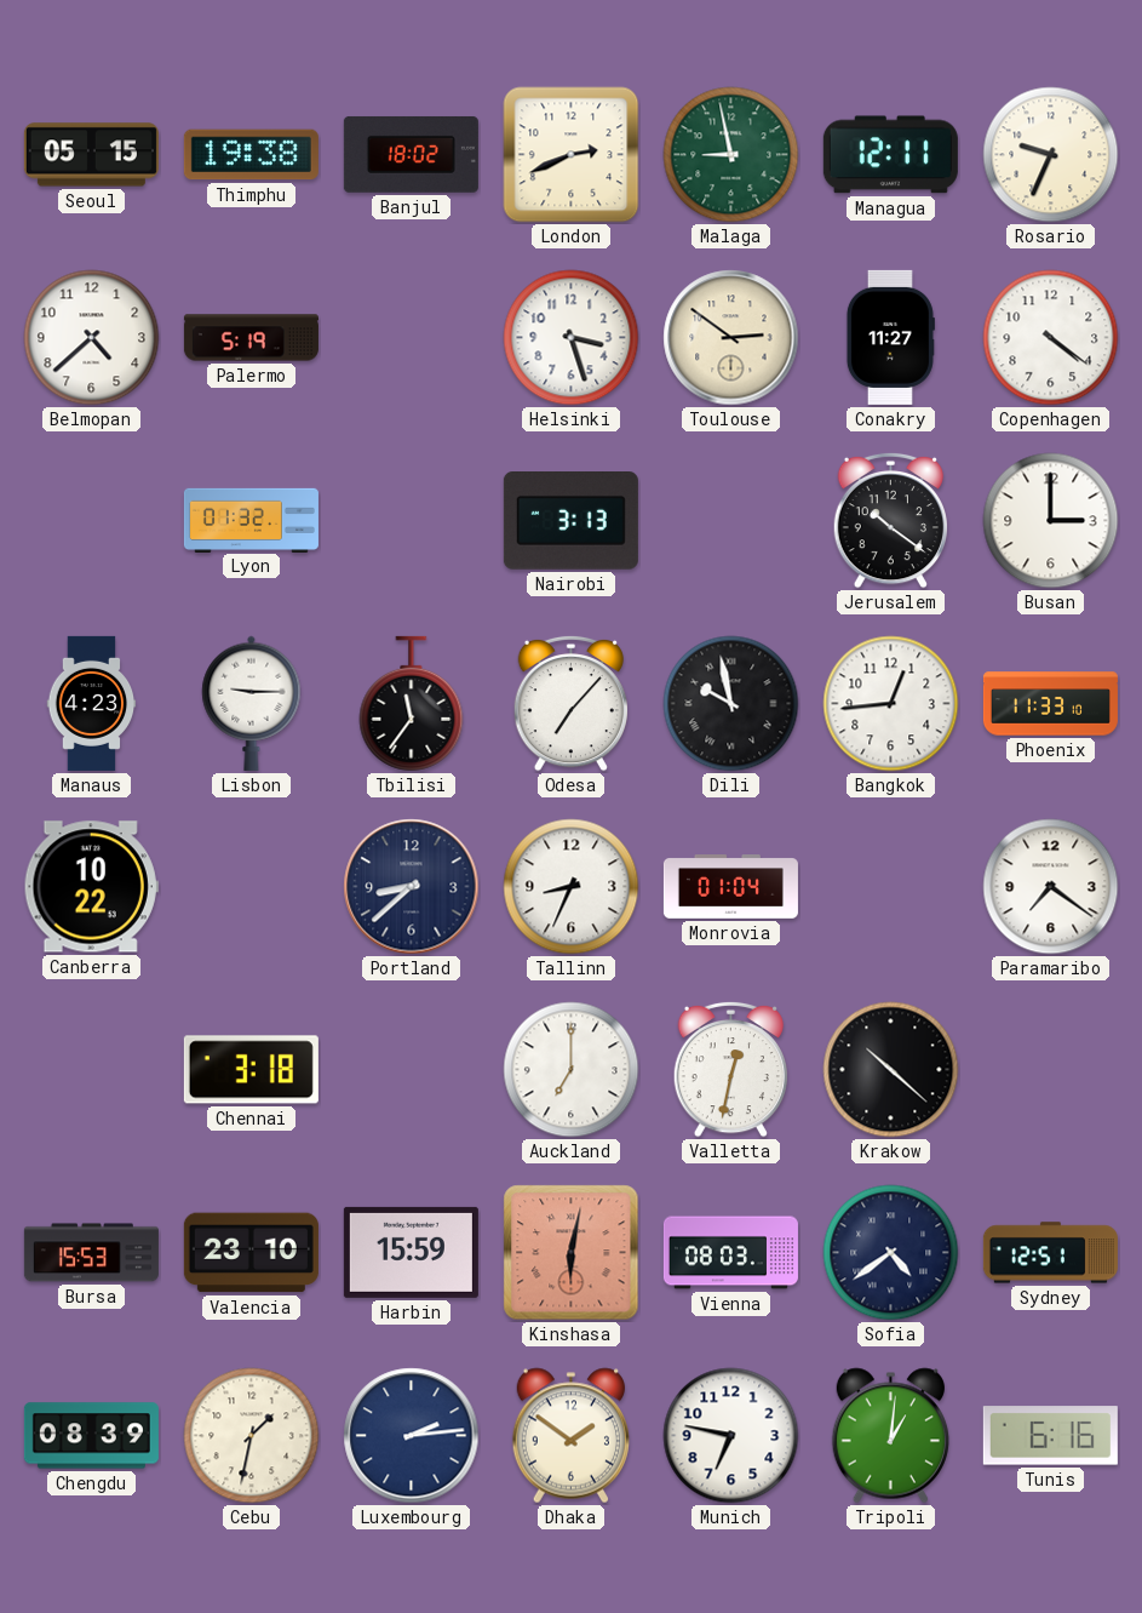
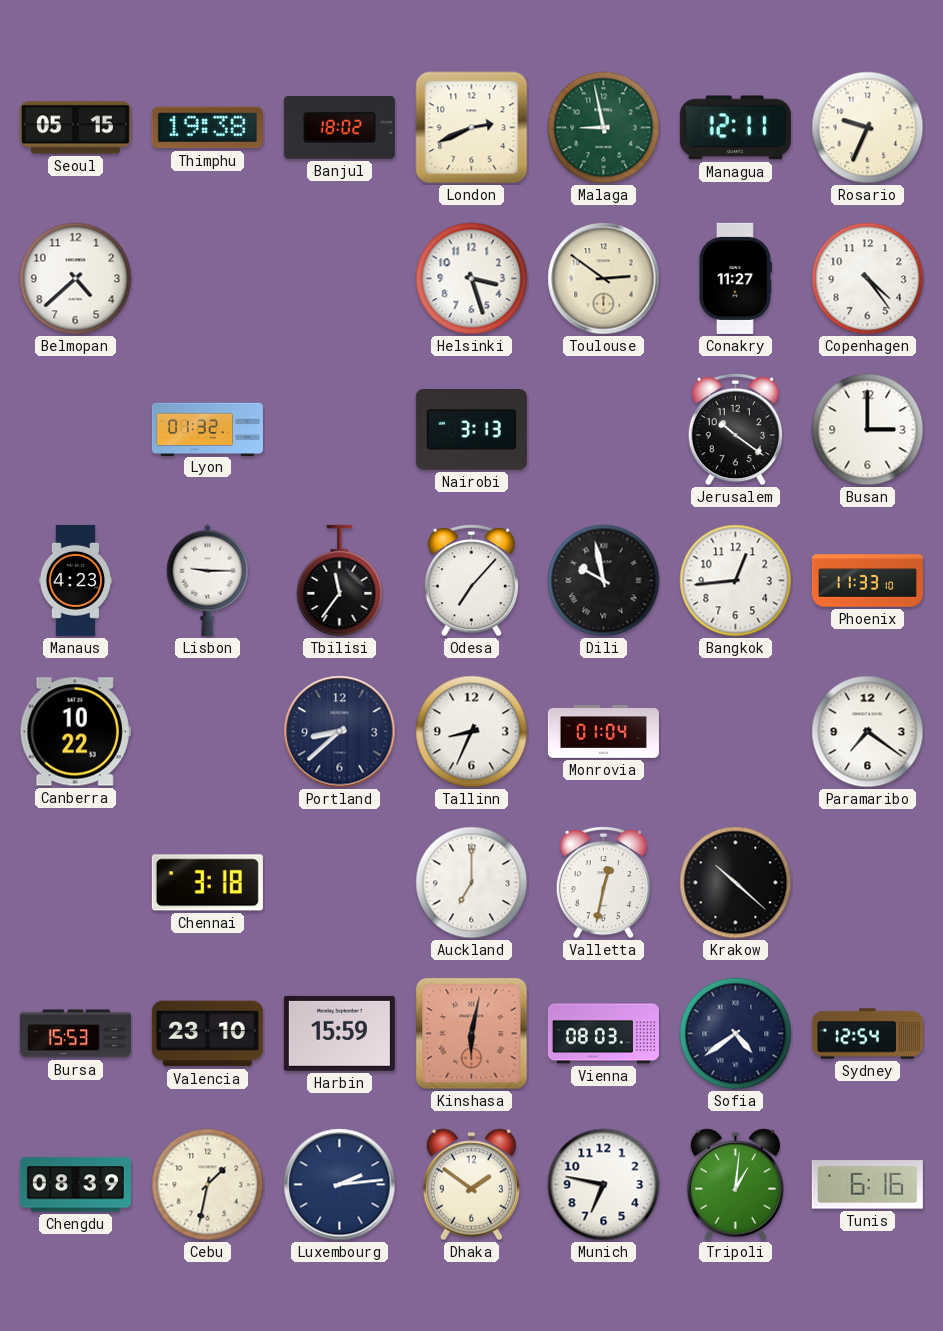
Palermo: 5:19 -> none (251, 338)
Copenhagen: 4:21 -> 4:24 (868, 279)
Sydney: 12:51 -> 12:54 (867, 1034)
